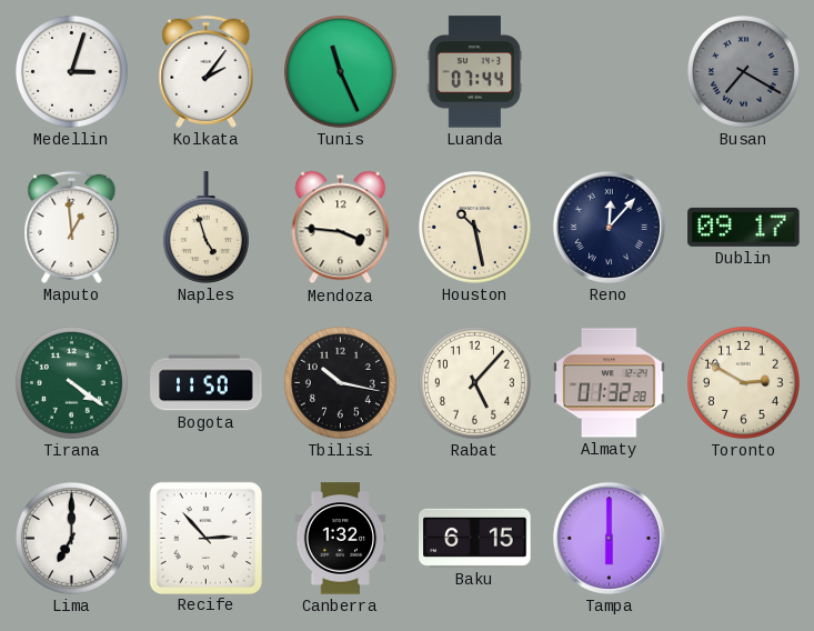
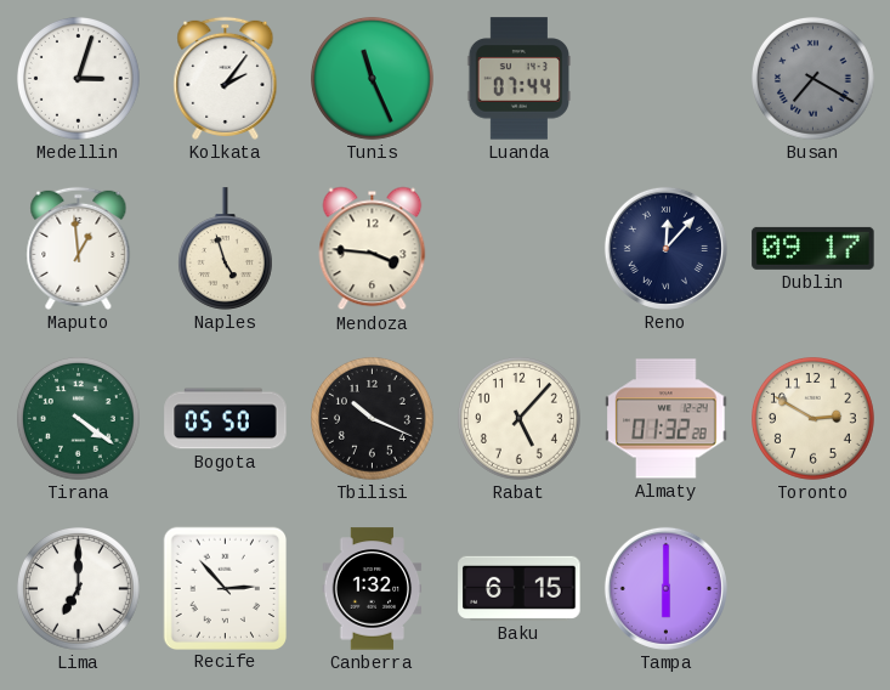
Houston: 10:28 -> none (475, 228)
Bogota: 11:50 -> 05:50 (226, 419)
Tbilisi: 10:17 -> 10:19 (373, 419)
